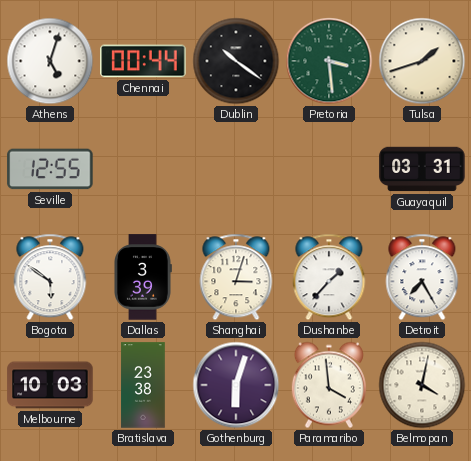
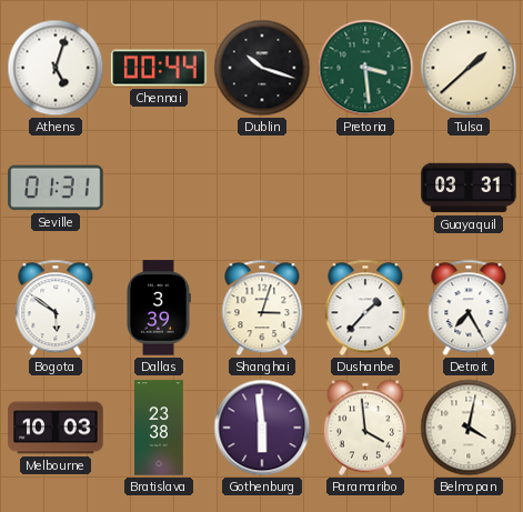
Dublin: 10:21 -> 10:18 (262, 68)
Tulsa: 1:42 -> 1:38 (469, 68)
Seville: 12:55 -> 01:31 (56, 188)
Gothenburg: 6:03 -> 5:59 (262, 428)
